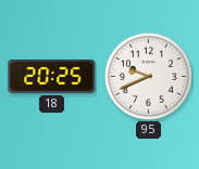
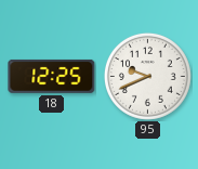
18: 20:25 -> 12:25 (52, 76)
